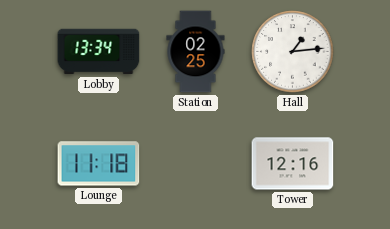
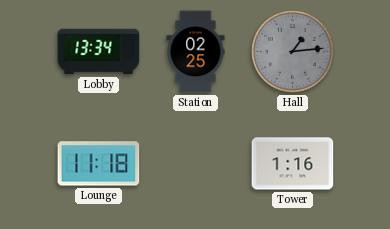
Hall dial: white -> grey (293, 52)
Tower: 12:16 -> 1:16 (293, 164)
